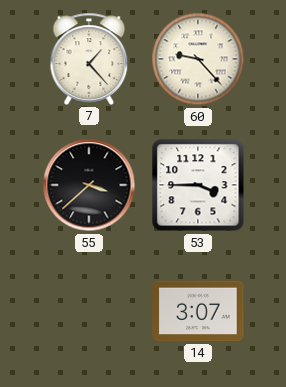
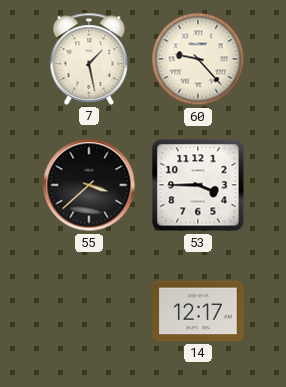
7: 1:23 -> 1:28 (89, 59)
14: 3:07 -> 12:17 (198, 311)
